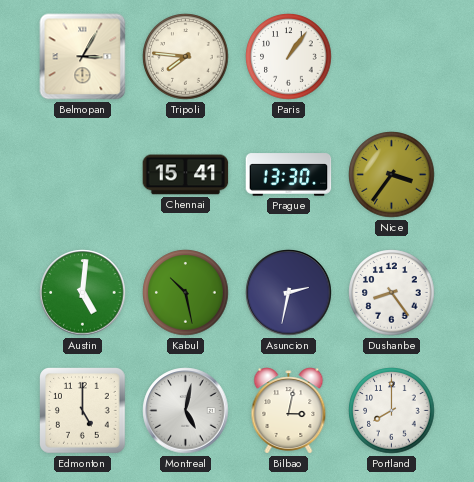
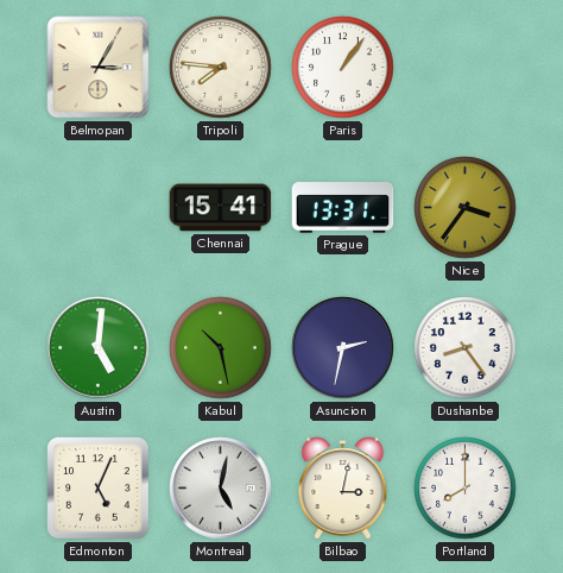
Prague: 13:30 -> 13:31 (343, 208)
Edmonton: 5:00 -> 5:04 (99, 489)
